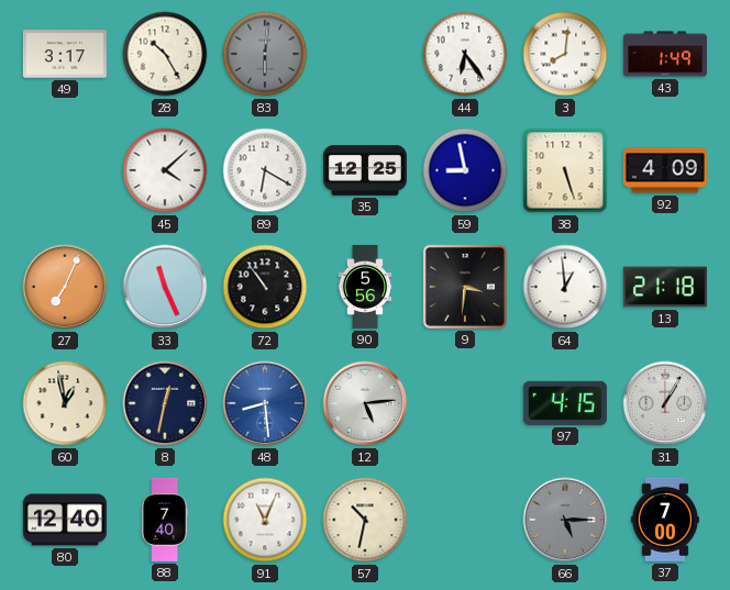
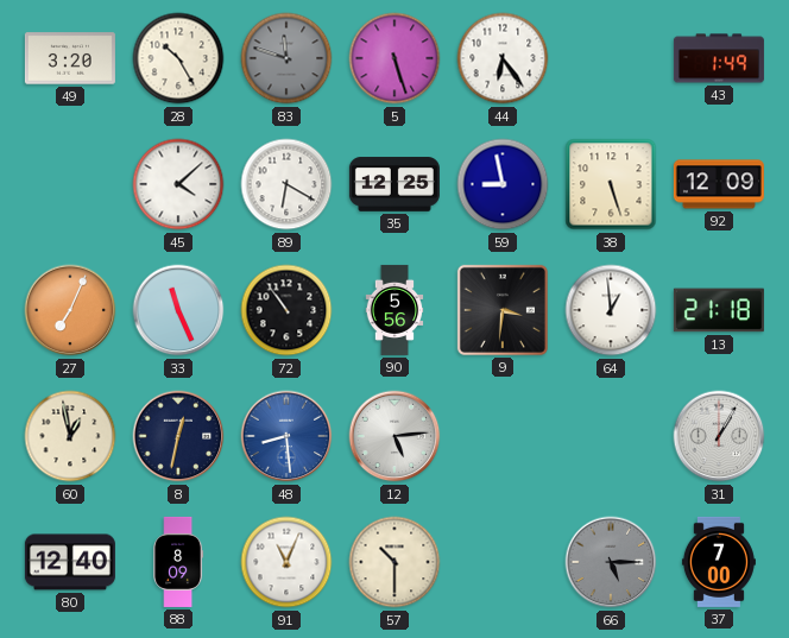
49: 3:17 -> 3:20 (70, 58)
83: 6:01 -> 11:48 (286, 58)
5: none -> 5:27 (394, 58)
3: 8:01 -> none (565, 54)
92: 4:09 -> 12:09 (719, 184)
97: 4:15 -> none (565, 403)
88: 7:40 -> 8:09 (178, 562)
57: 10:32 -> 10:30 (394, 562)
